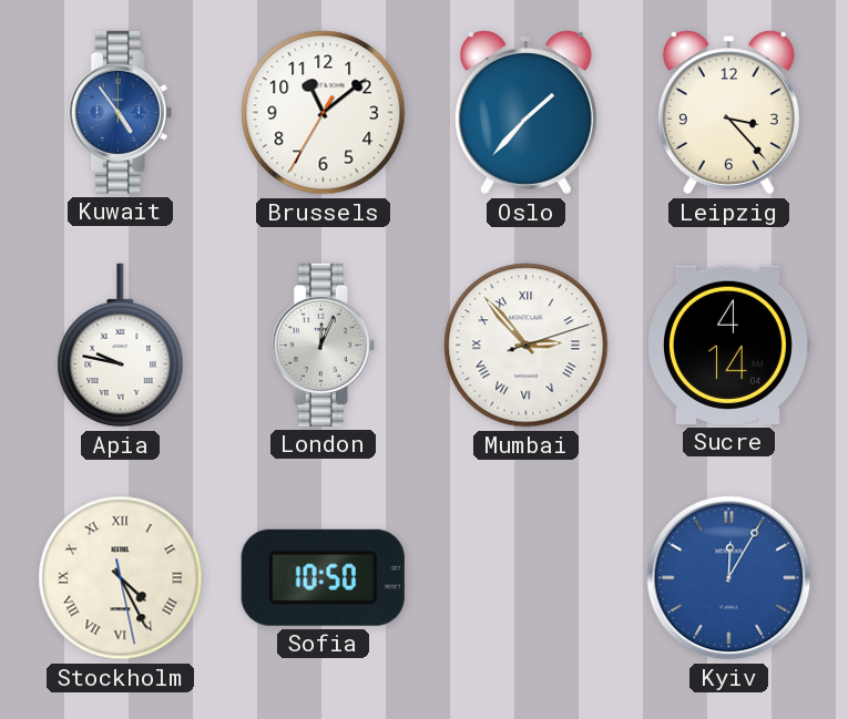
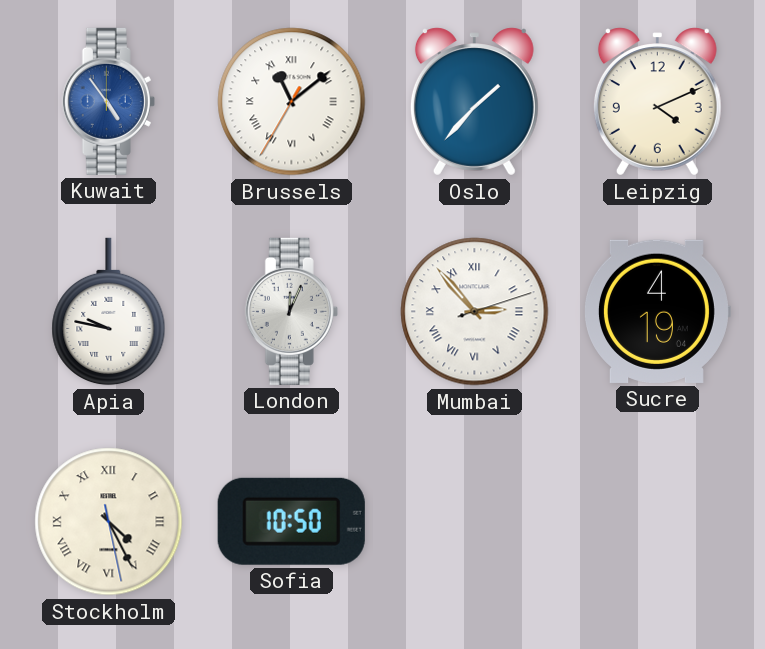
Brussels numerals: Arabic -> Roman (292, 102)
Leipzig: 3:23 -> 4:11 (657, 102)
Sucre: 4:14 -> 4:19 (658, 311)
Kyiv: 12:05 -> none (729, 578)
